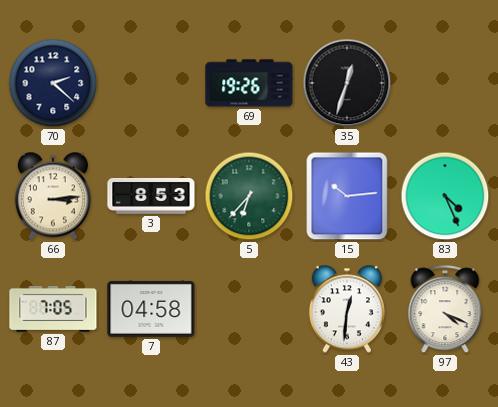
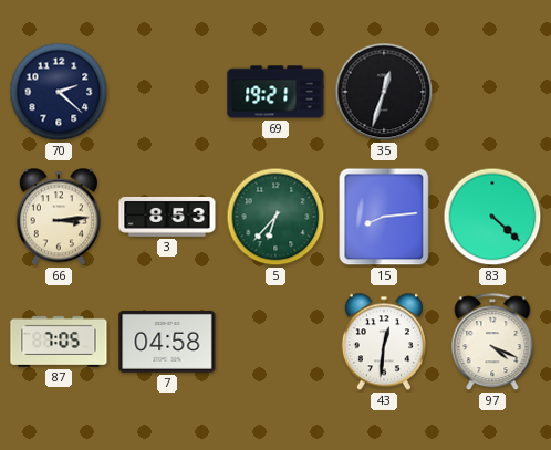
69: 19:26 -> 19:21 (275, 92)
15: 10:14 -> 8:14 (384, 217)
83: 4:26 -> 4:22 (492, 217)
